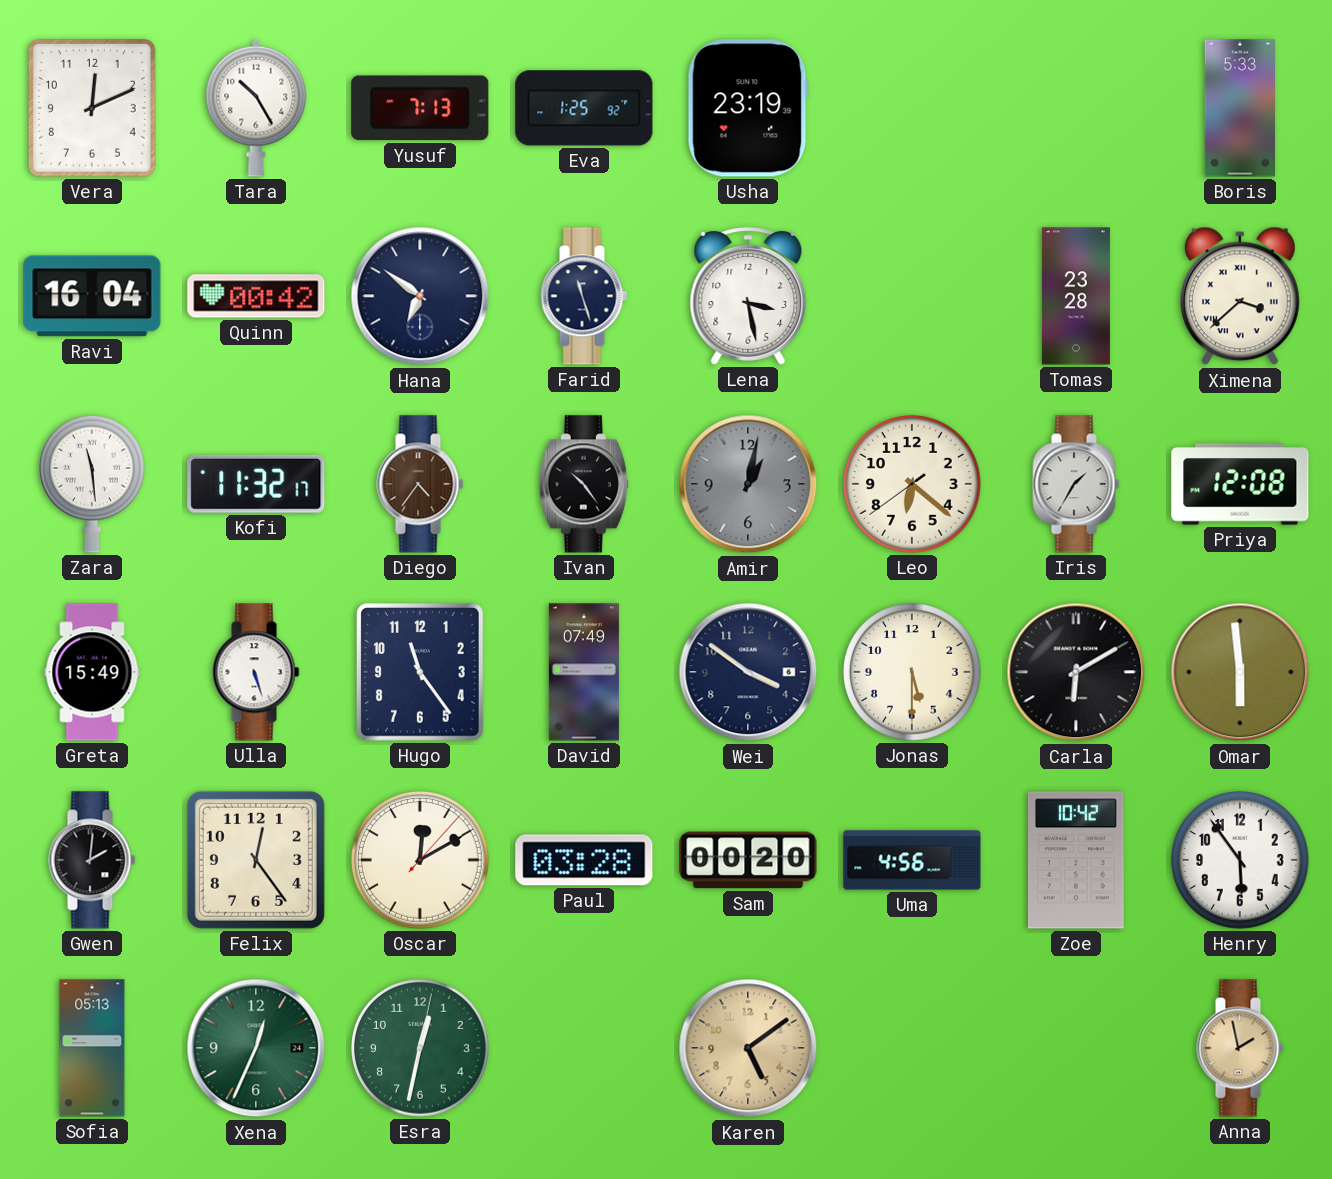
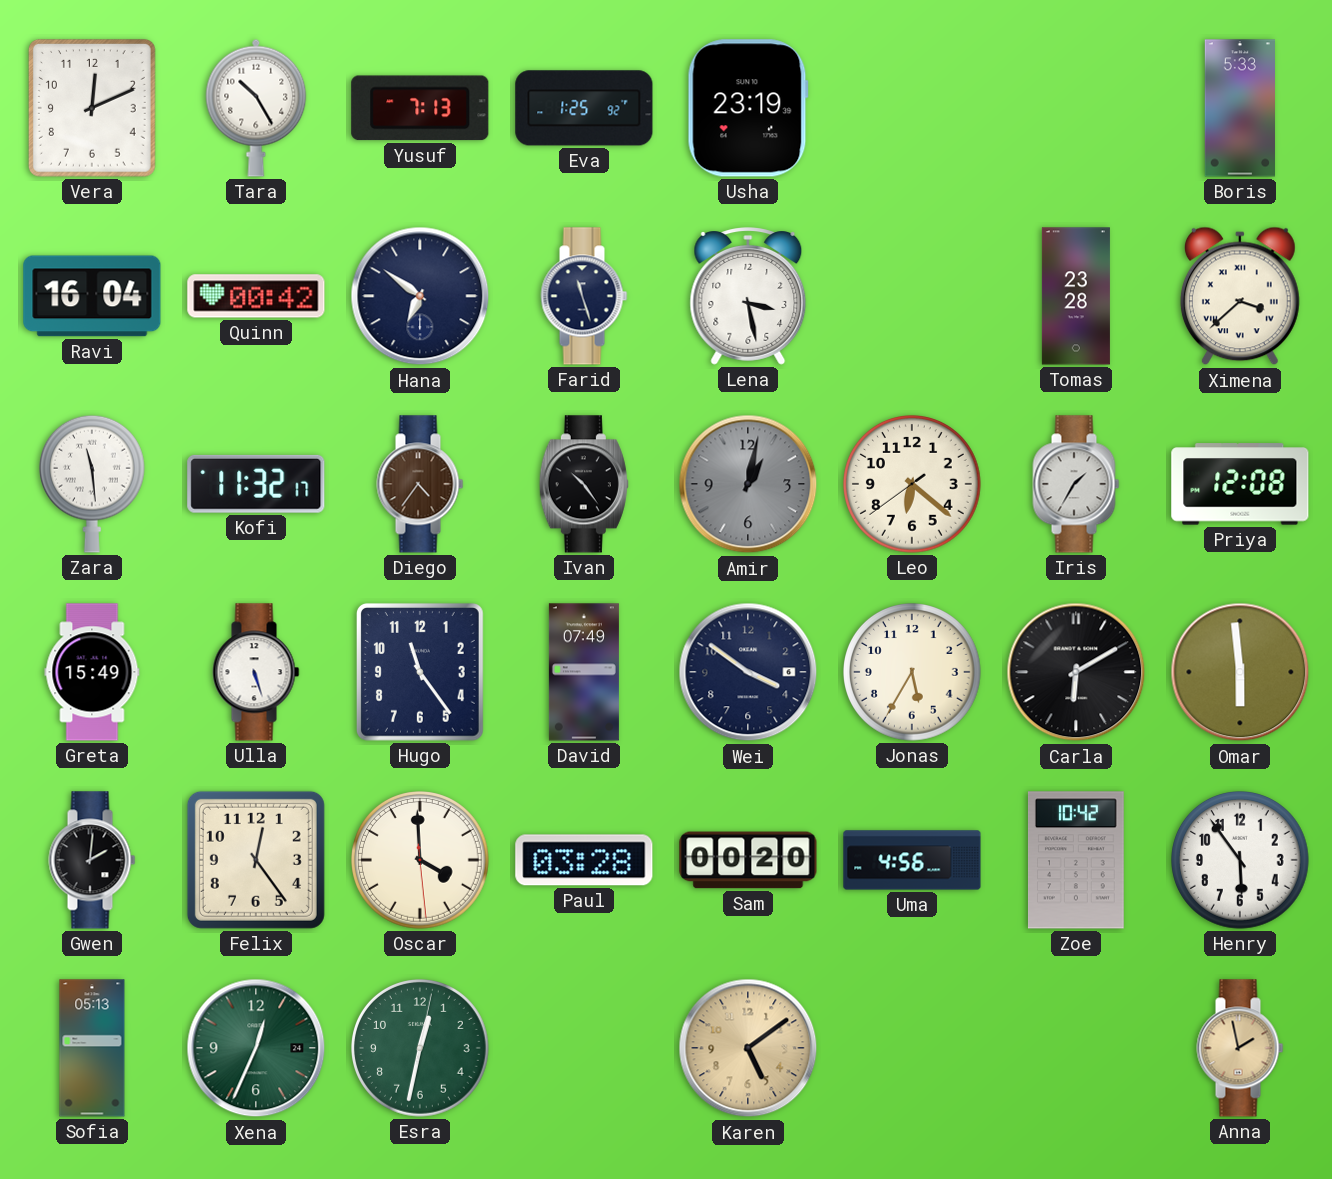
Jonas: 5:30 -> 5:35 (913, 673)
Oscar: 12:10 -> 3:59 (421, 861)
